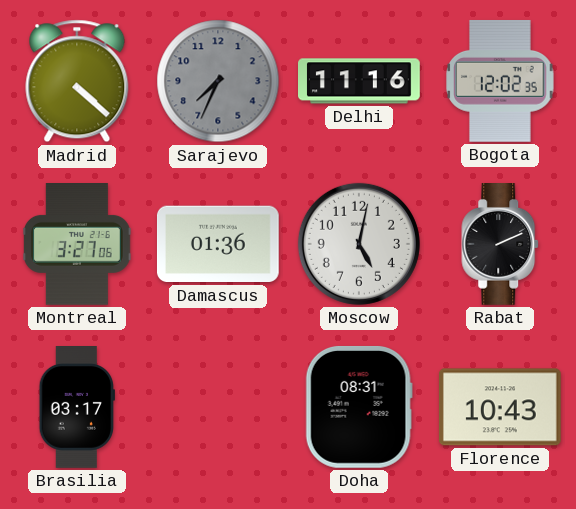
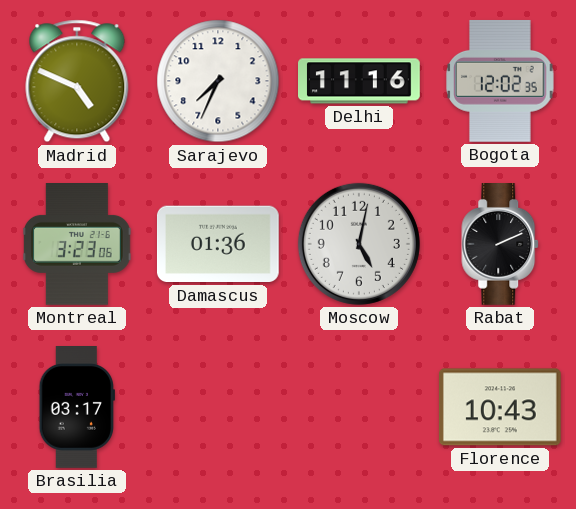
Madrid: 4:22 -> 4:49 (77, 81)
Sarajevo dial: grey -> white (218, 81)
Montreal: 3:27 -> 3:23 (77, 245)
Doha: 08:31 -> none (359, 407)
